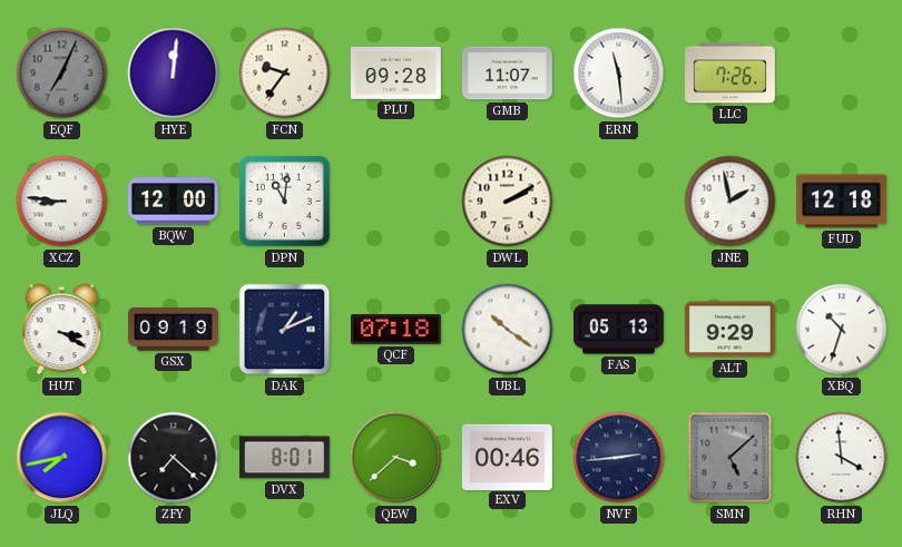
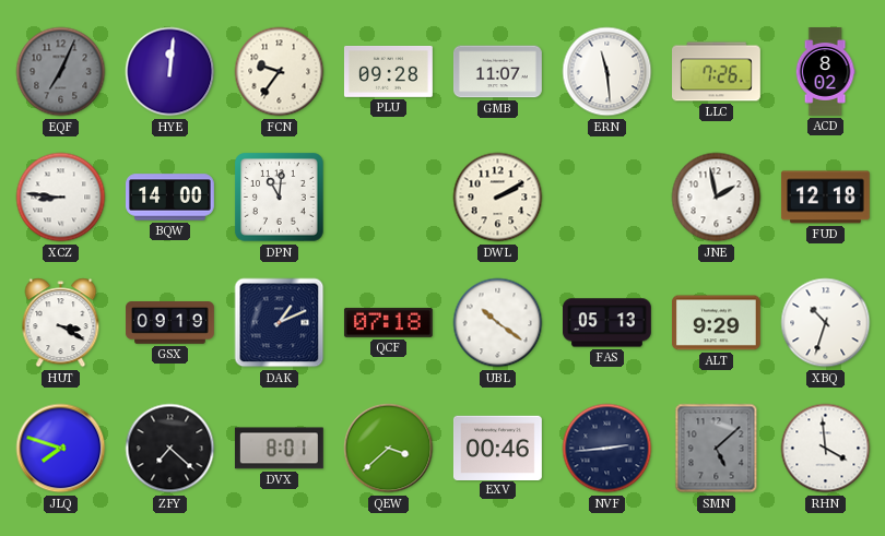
ACD: none -> 8:02 (825, 72)
BQW: 12:00 -> 14:00 (170, 198)
JLQ: 7:43 -> 7:48 (61, 449)
